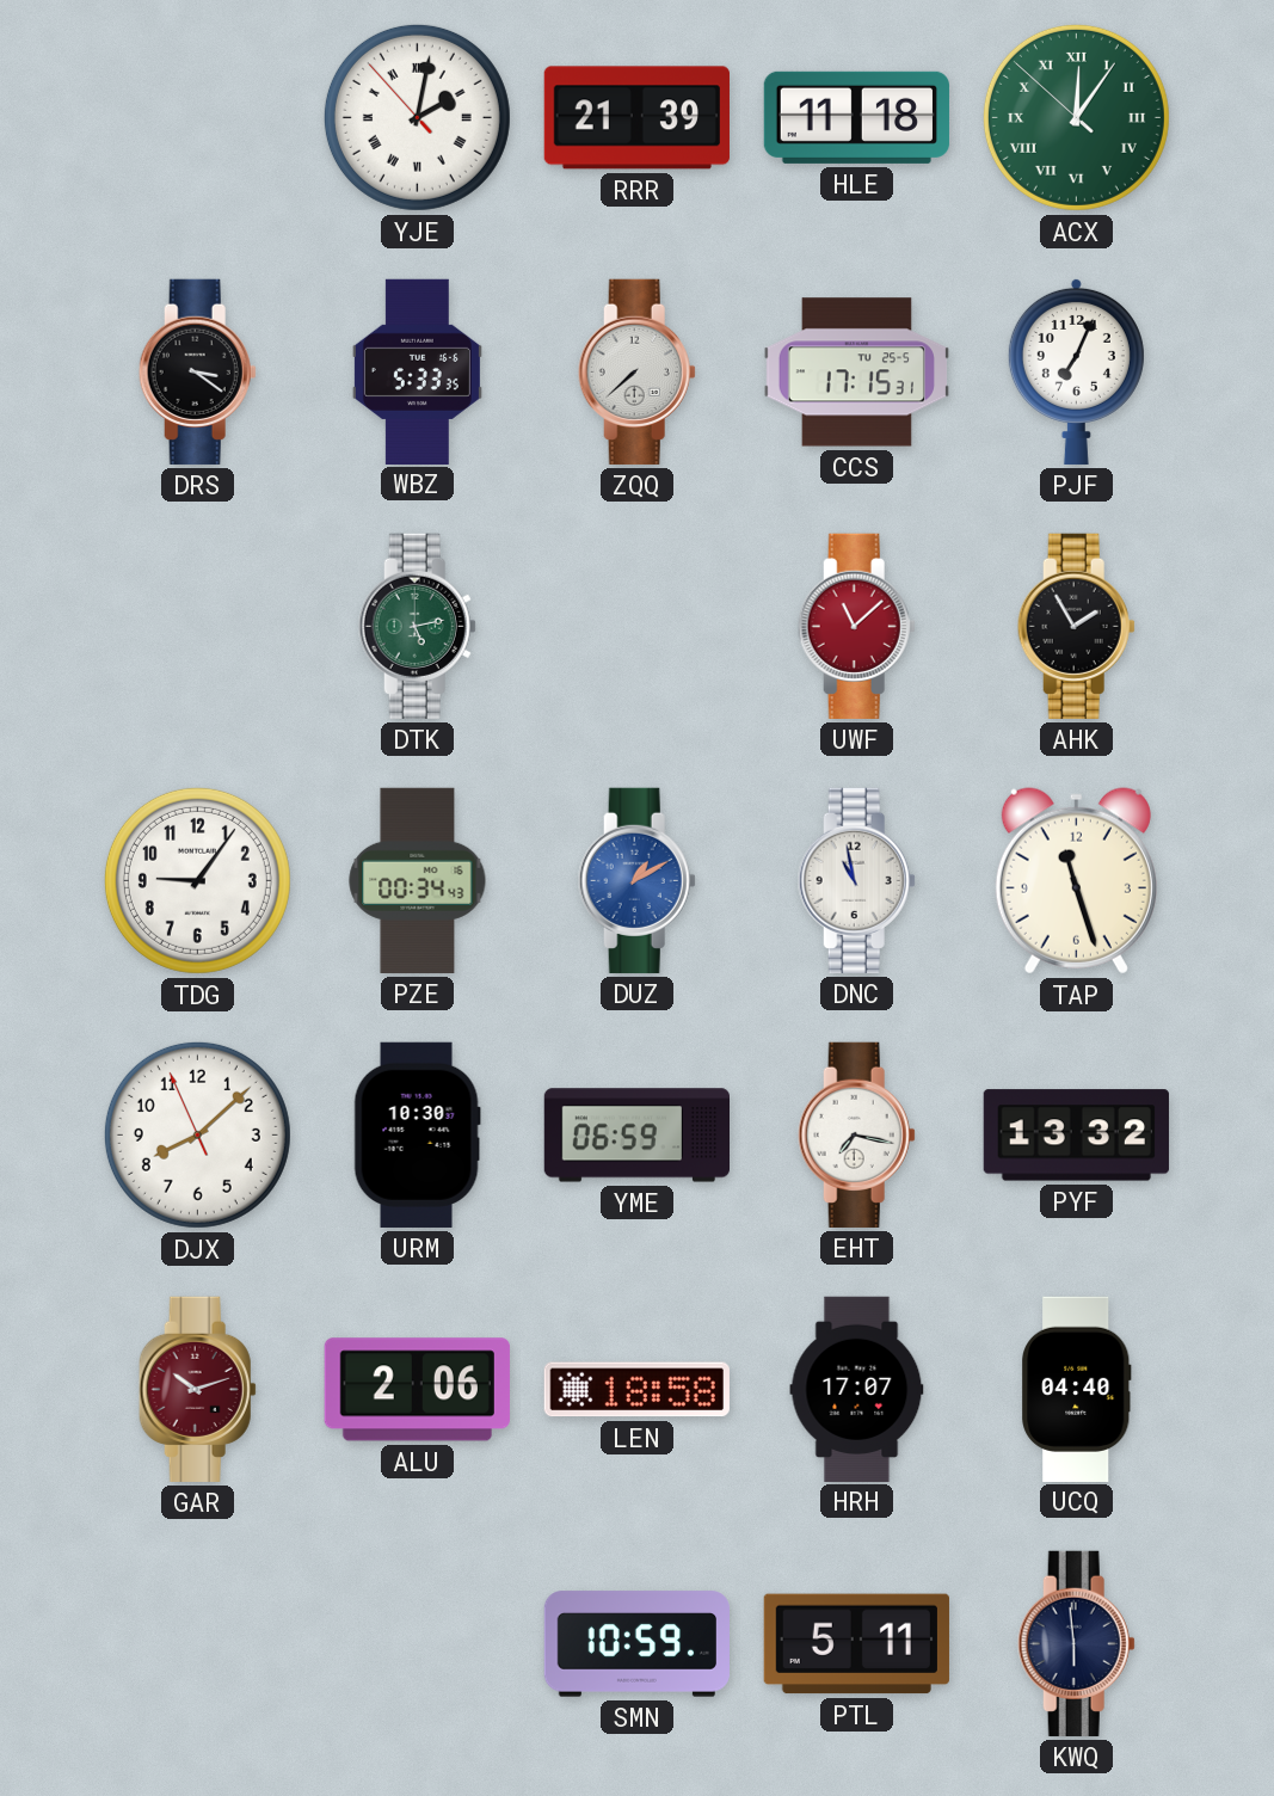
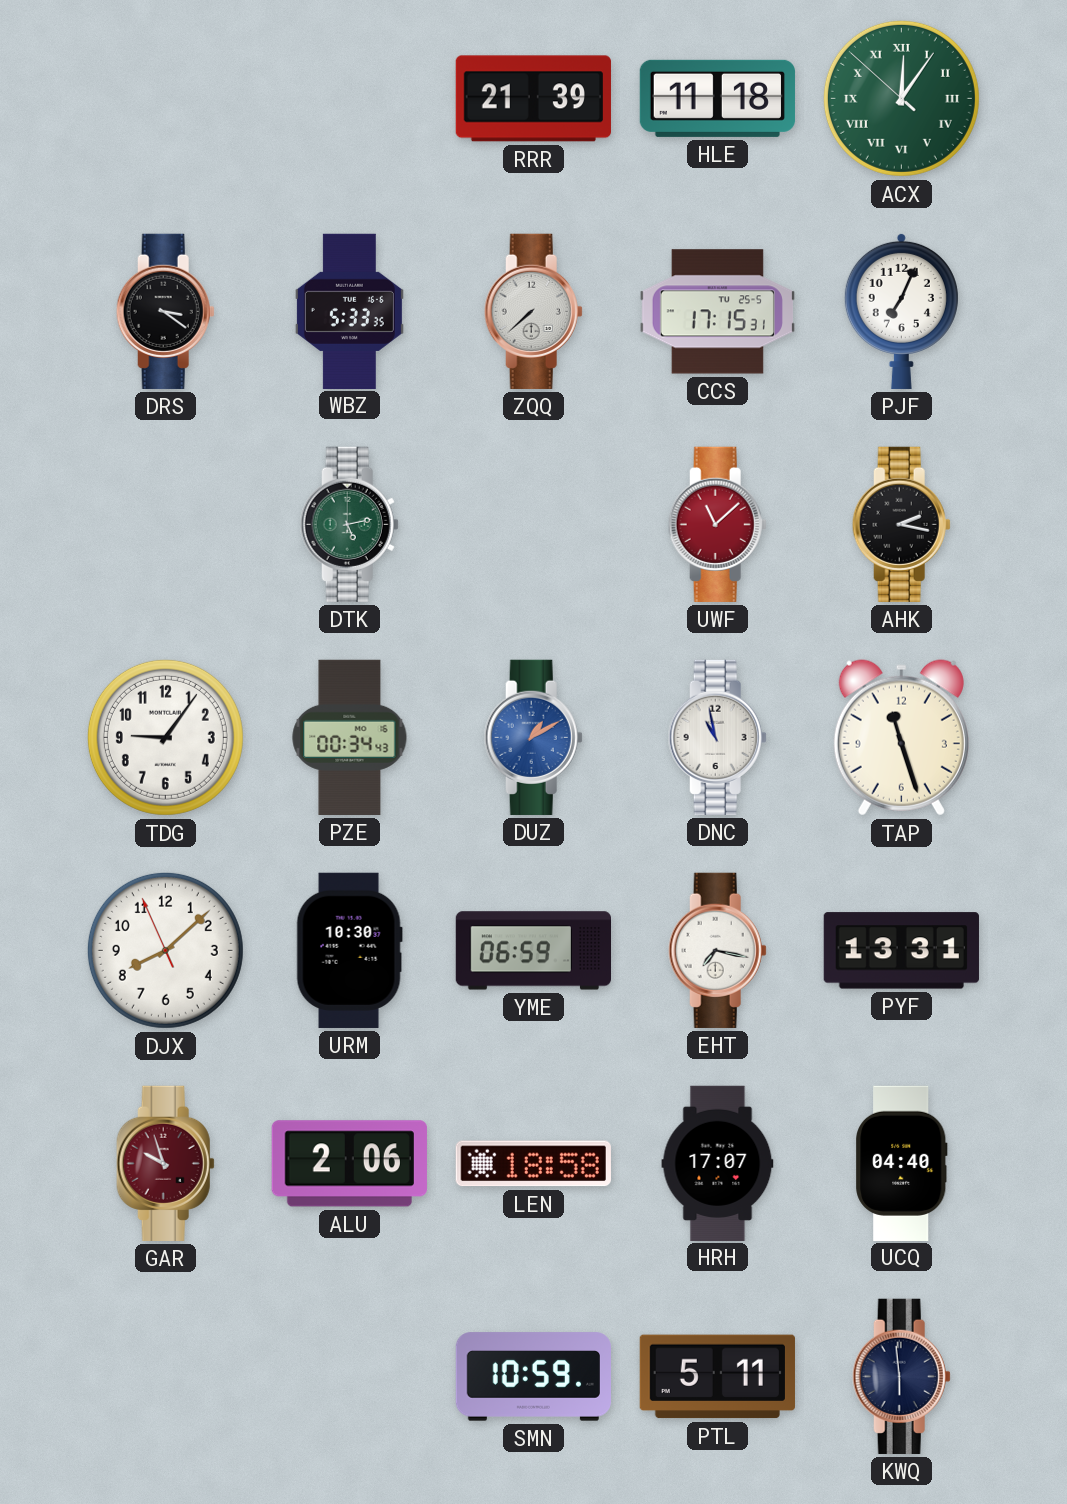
YJE: 2:01 -> none (417, 117)
AHK: 1:55 -> 2:17 (901, 524)
PYF: 13:32 -> 13:31 (901, 951)
GAR: 10:12 -> 9:57 (165, 1163)
